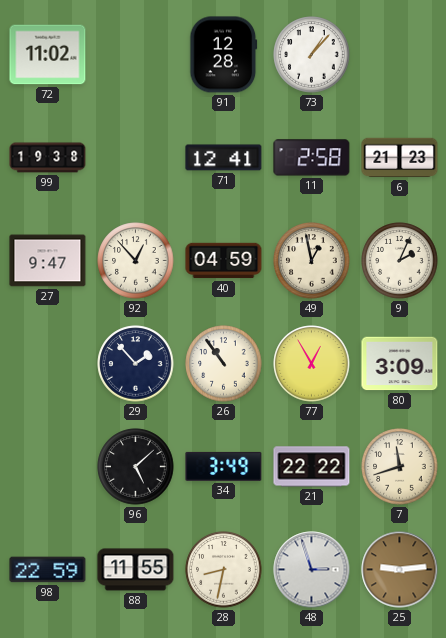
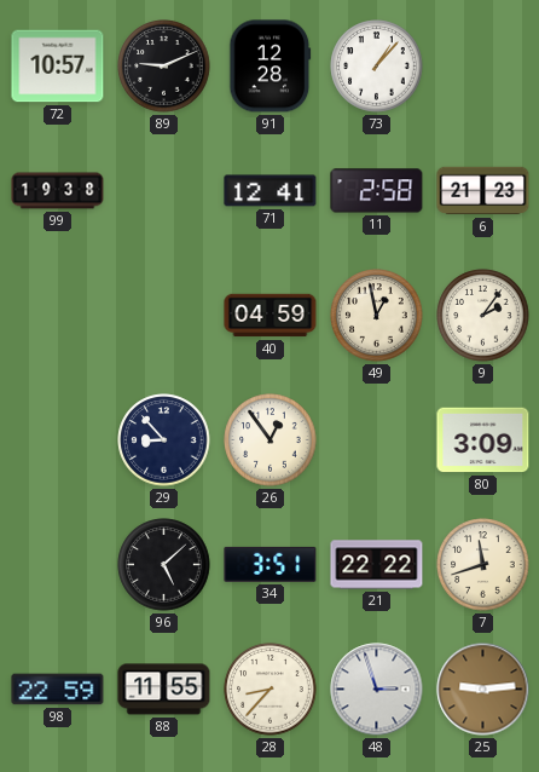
72: 11:02 -> 10:57 (58, 67)
89: none -> 9:11 (164, 67)
27: 9:47 -> none (48, 261)
92: 12:53 -> none (136, 261)
9: 2:04 -> 2:06 (483, 316)
29: 1:53 -> 8:53 (164, 440)
26: 10:54 -> 12:54 (271, 440)
77: 12:55 -> none (312, 364)
34: 3:49 -> 3:51 (271, 564)
28: 8:32 -> 8:37 (271, 690)
